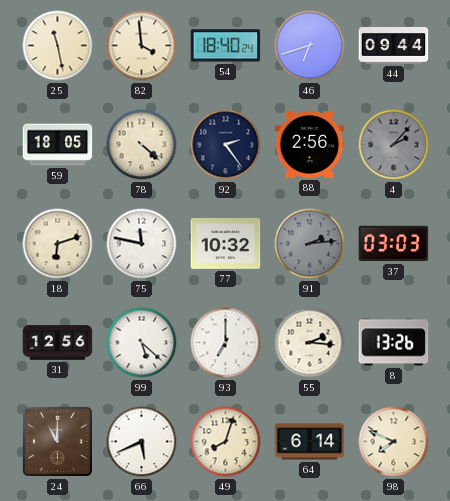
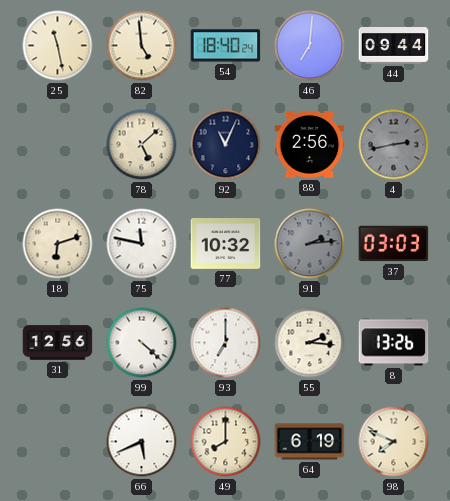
82: 3:59 -> 4:59 (142, 46)
46: 6:42 -> 7:01 (310, 46)
59: 18:05 -> none (58, 145)
78: 4:22 -> 5:08 (142, 145)
92: 2:24 -> 11:04 (226, 145)
4: 2:07 -> 2:43 (394, 145)
99: 5:22 -> 4:22 (142, 343)
24: 11:00 -> none (57, 441)
49: 8:03 -> 8:00 (226, 442)
64: 6:14 -> 6:19 (310, 442)
